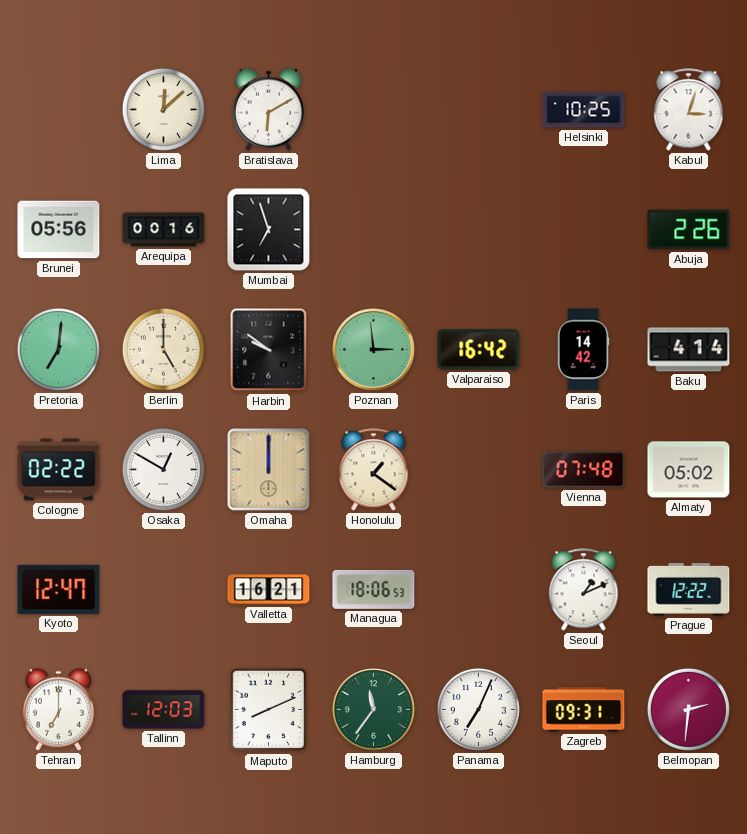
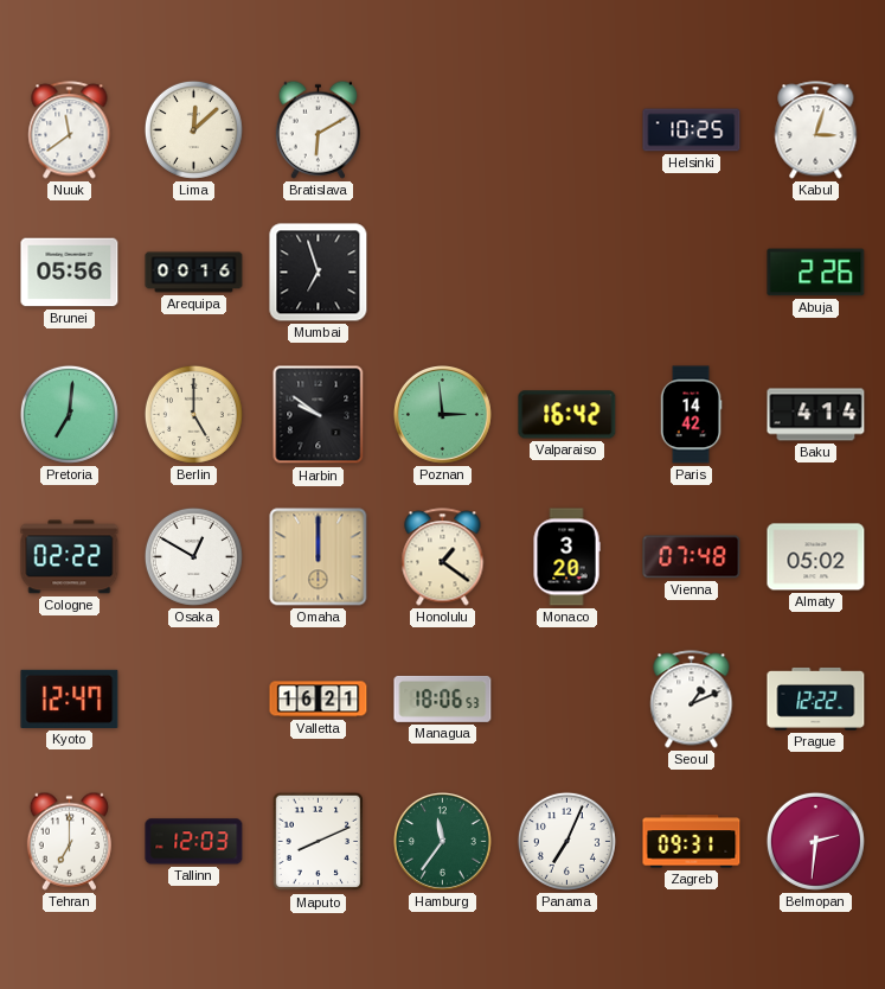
Nuuk: none -> 11:39 (70, 130)
Monaco: none -> 3:20 (566, 557)
